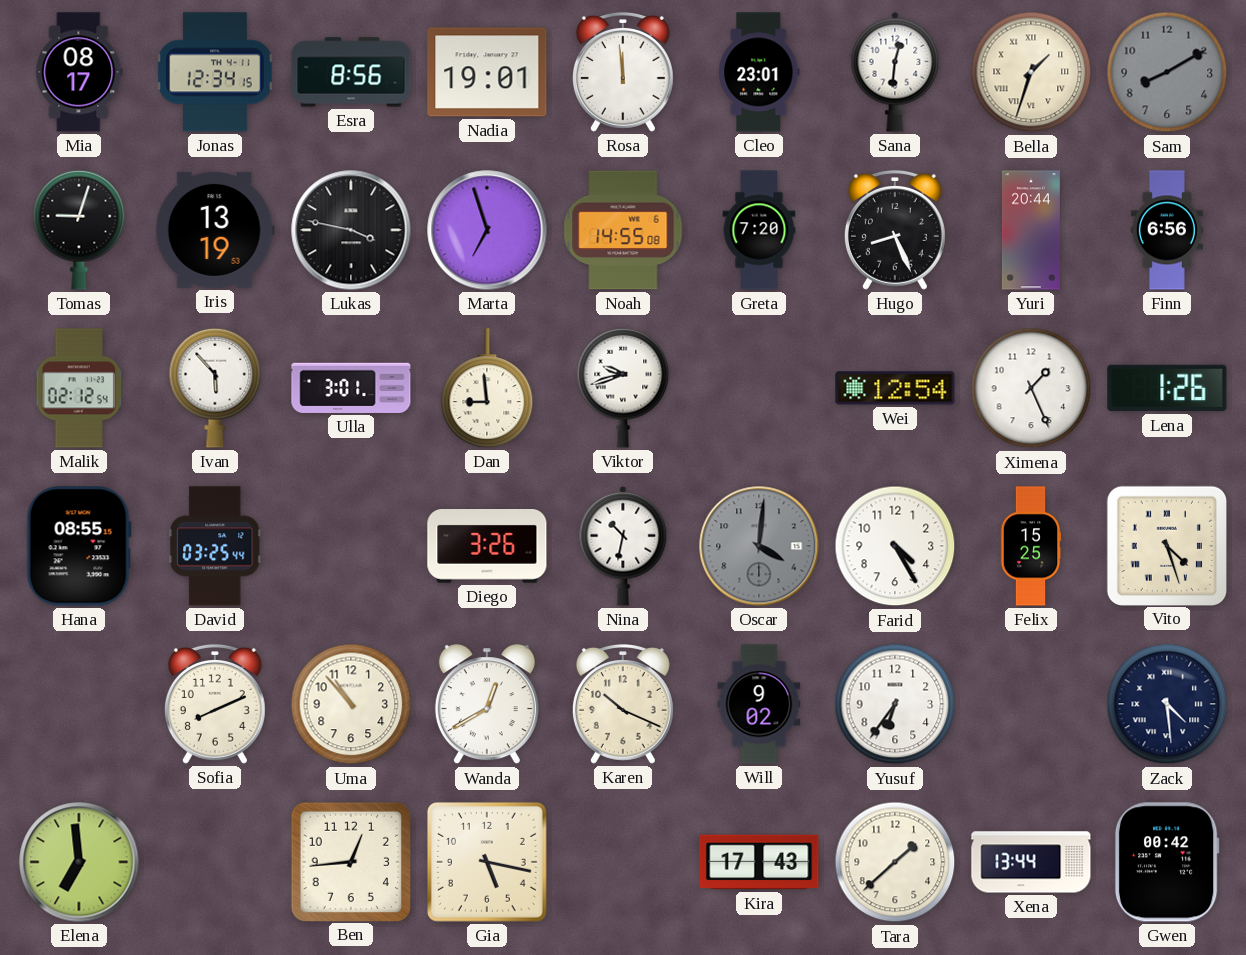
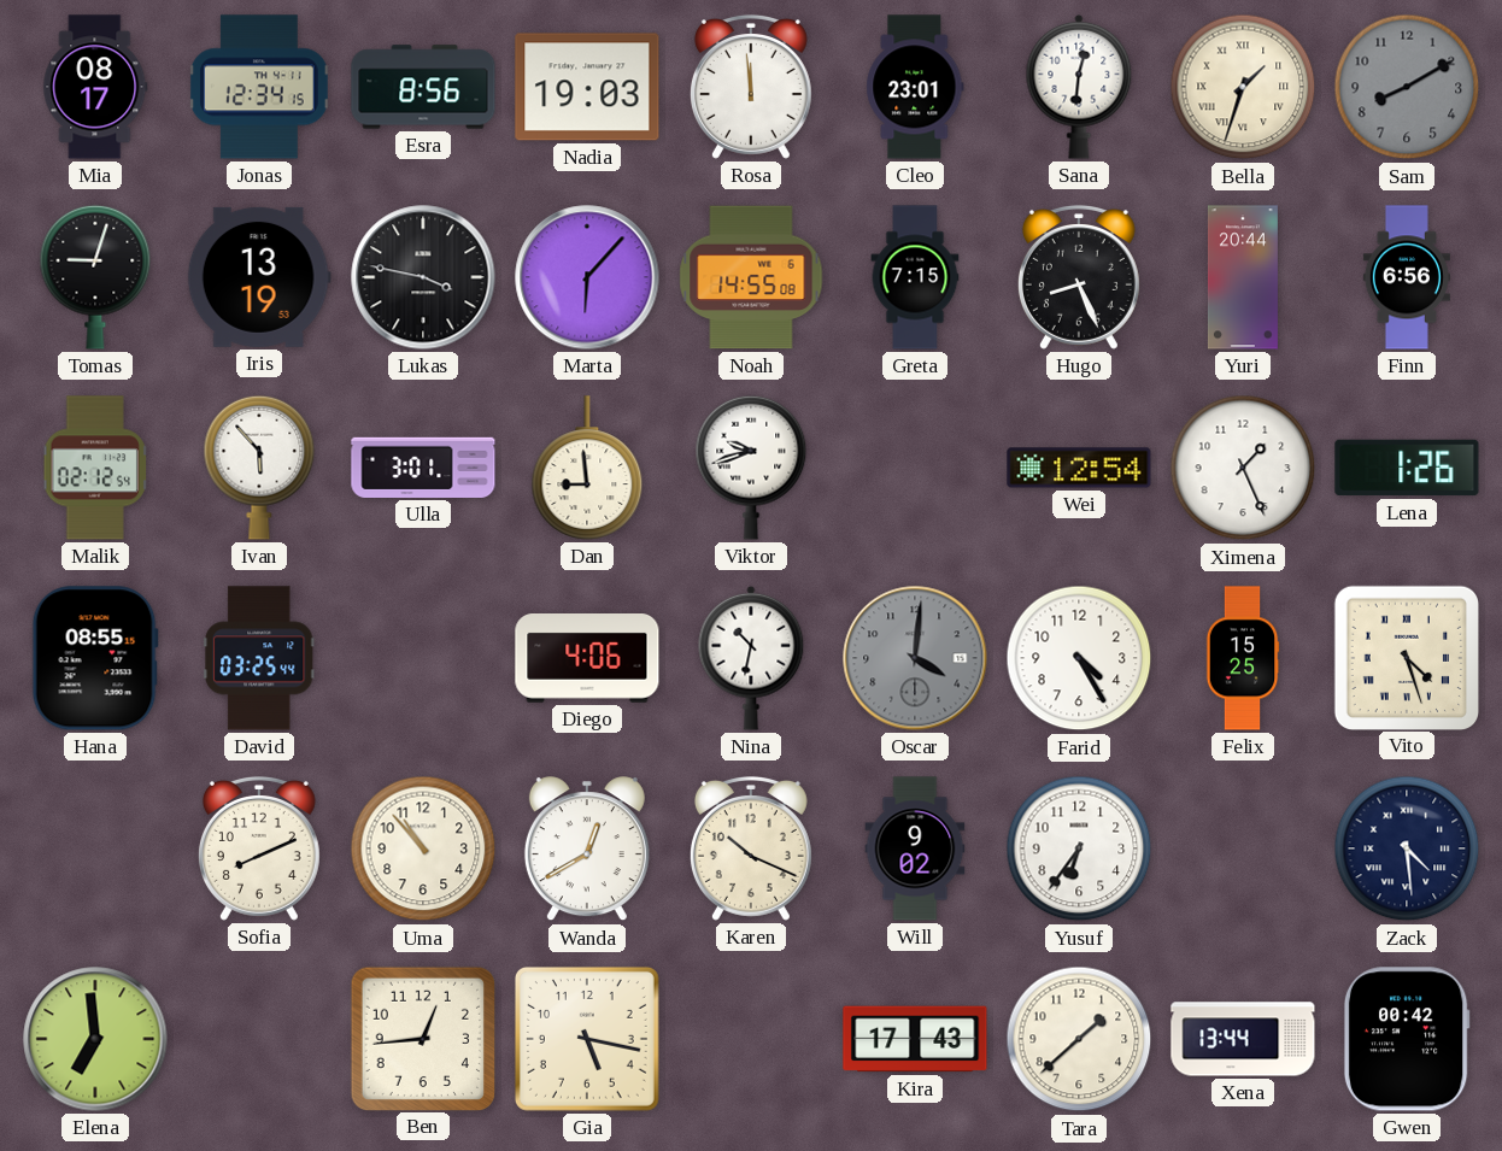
Nadia: 19:01 -> 19:03 (587, 87)
Marta: 6:57 -> 6:07 (587, 277)
Greta: 7:20 -> 7:15 (915, 277)
Diego: 3:26 -> 4:06 (587, 659)
